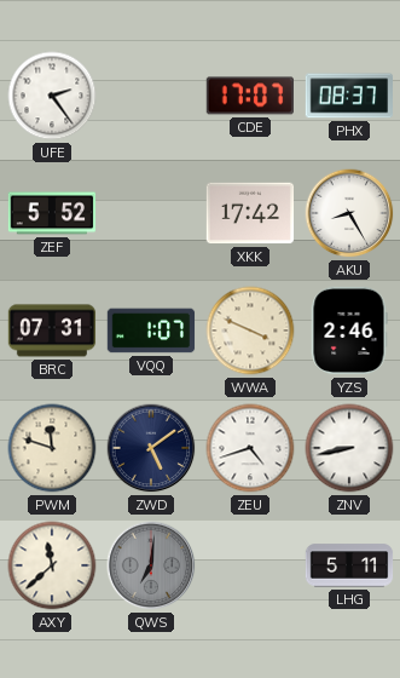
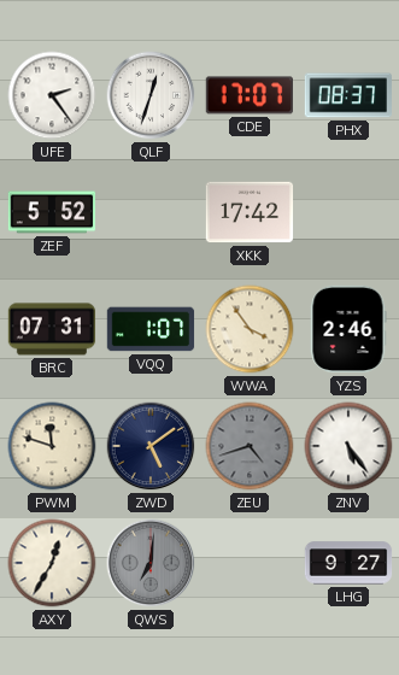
QLF: none -> 12:33 (151, 95)
AKU: 8:25 -> none (349, 213)
WWA: 3:49 -> 3:54 (250, 329)
ZEU dial: white -> grey (250, 446)
ZNV: 8:43 -> 5:24 (348, 446)
AXY: 11:38 -> 12:35 (52, 563)
LHG: 5:11 -> 9:27 (348, 563)
